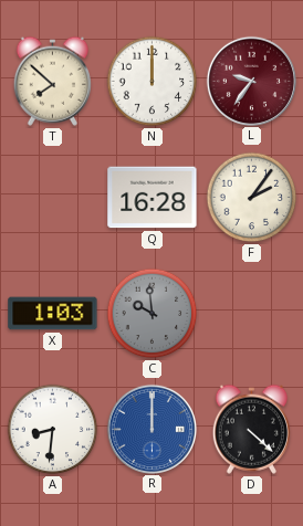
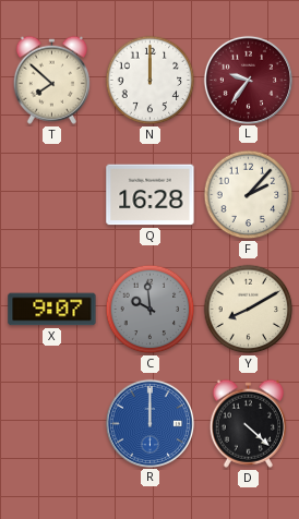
F: 2:06 -> 2:07 (249, 195)
X: 1:03 -> 9:07 (52, 310)
Y: none -> 8:10 (249, 310)
A: 8:31 -> none (53, 430)
